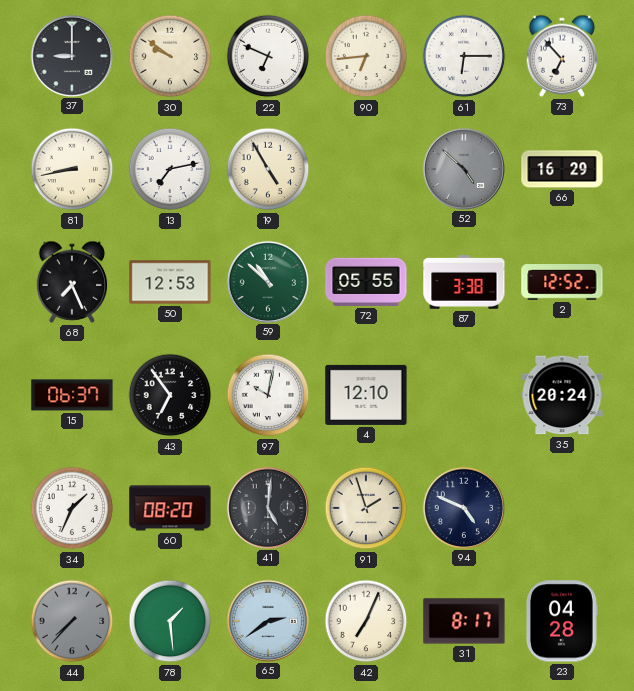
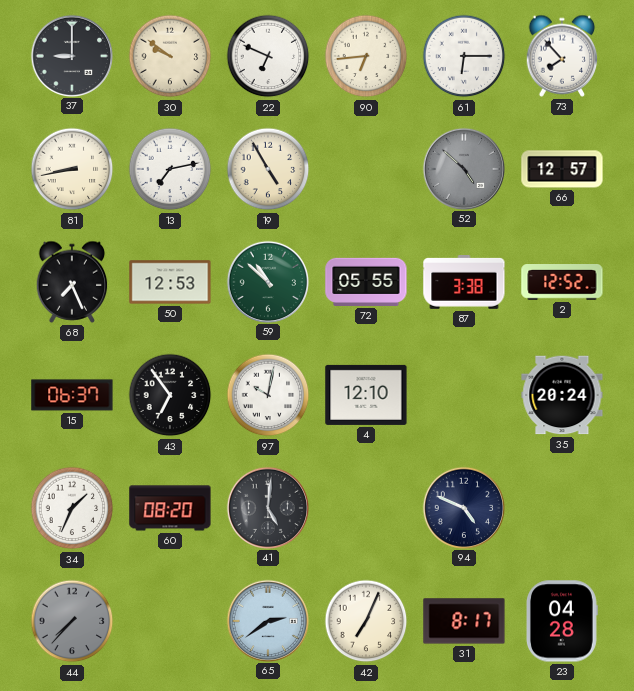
73: 6:53 -> 7:53 (562, 56)
66: 16:29 -> 12:57 (562, 169)
91: 1:57 -> none (366, 508)
78: 1:29 -> none (170, 621)
